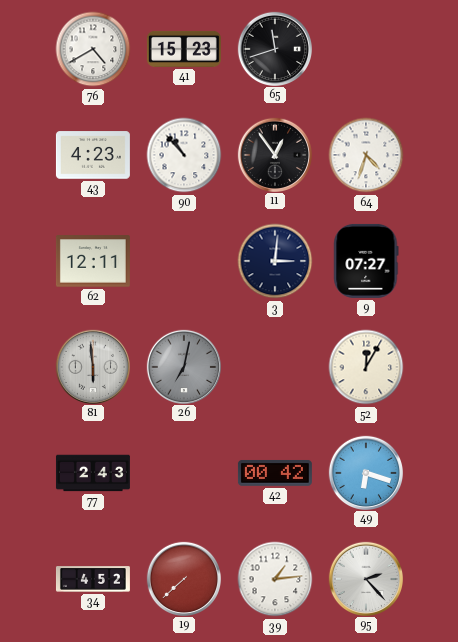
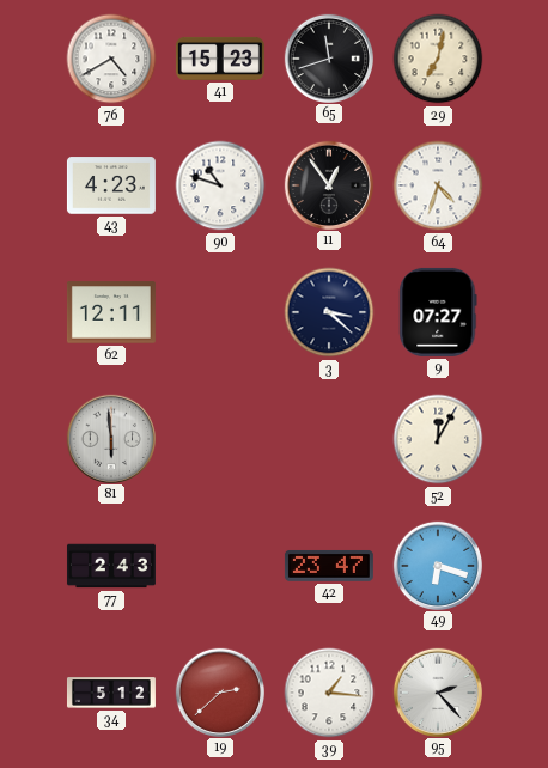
29: none -> 7:02 (438, 59)
90: 10:53 -> 10:48 (220, 185)
3: 3:01 -> 3:22 (329, 312)
26: 7:02 -> none (184, 366)
42: 00:42 -> 23:47 (329, 566)
34: 4:52 -> 5:12 (111, 693)
19: 7:38 -> 2:38 (220, 691)
39: 1:14 -> 1:16 (329, 693)
